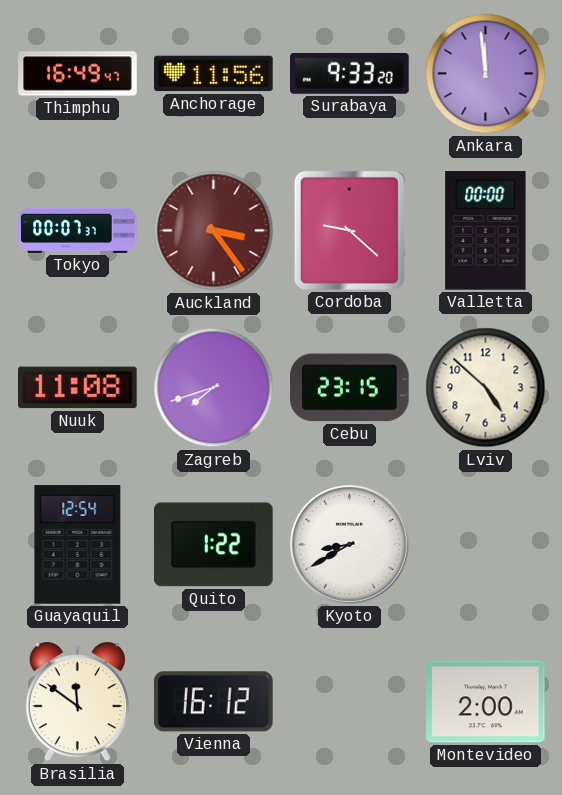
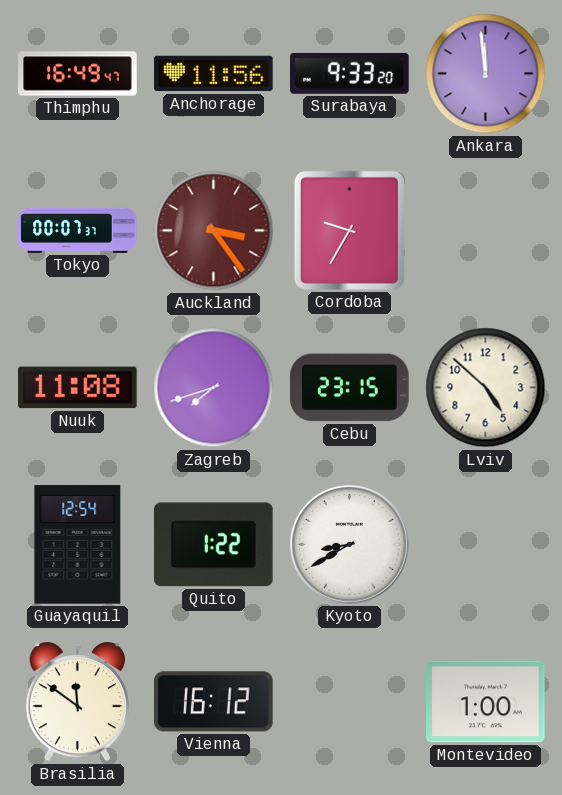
Cordoba: 9:22 -> 9:35 (349, 230)
Valletta: 00:00 -> none (486, 231)
Montevideo: 2:00 -> 1:00 (486, 702)
